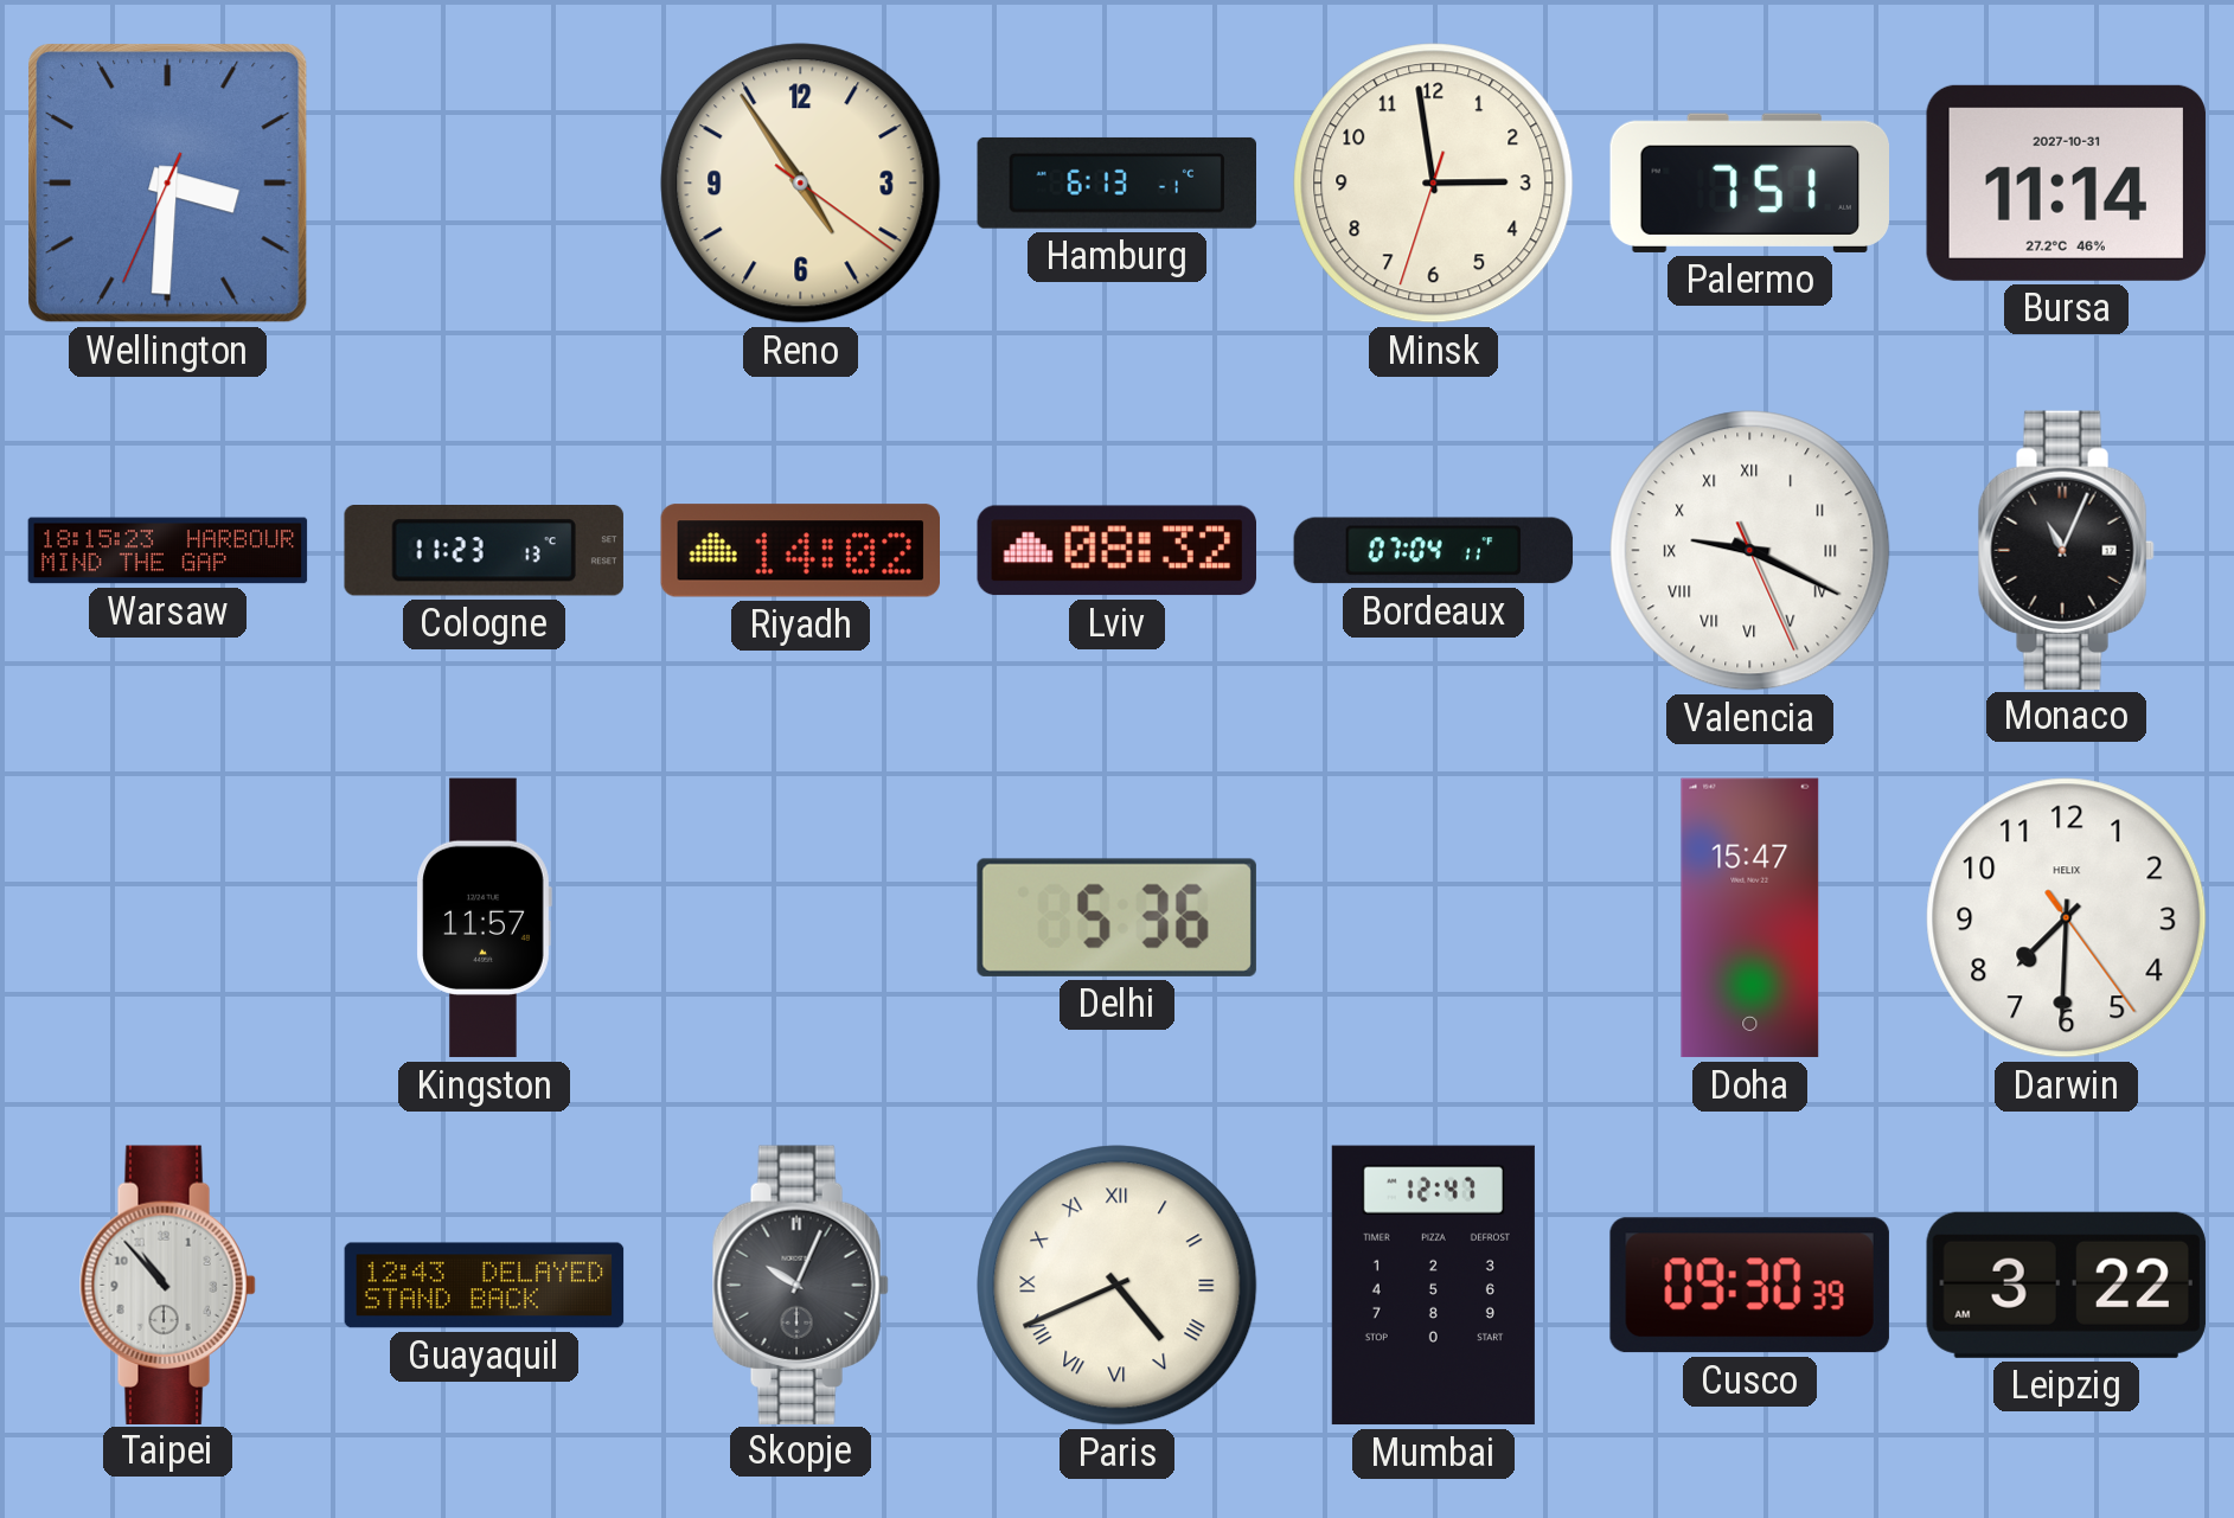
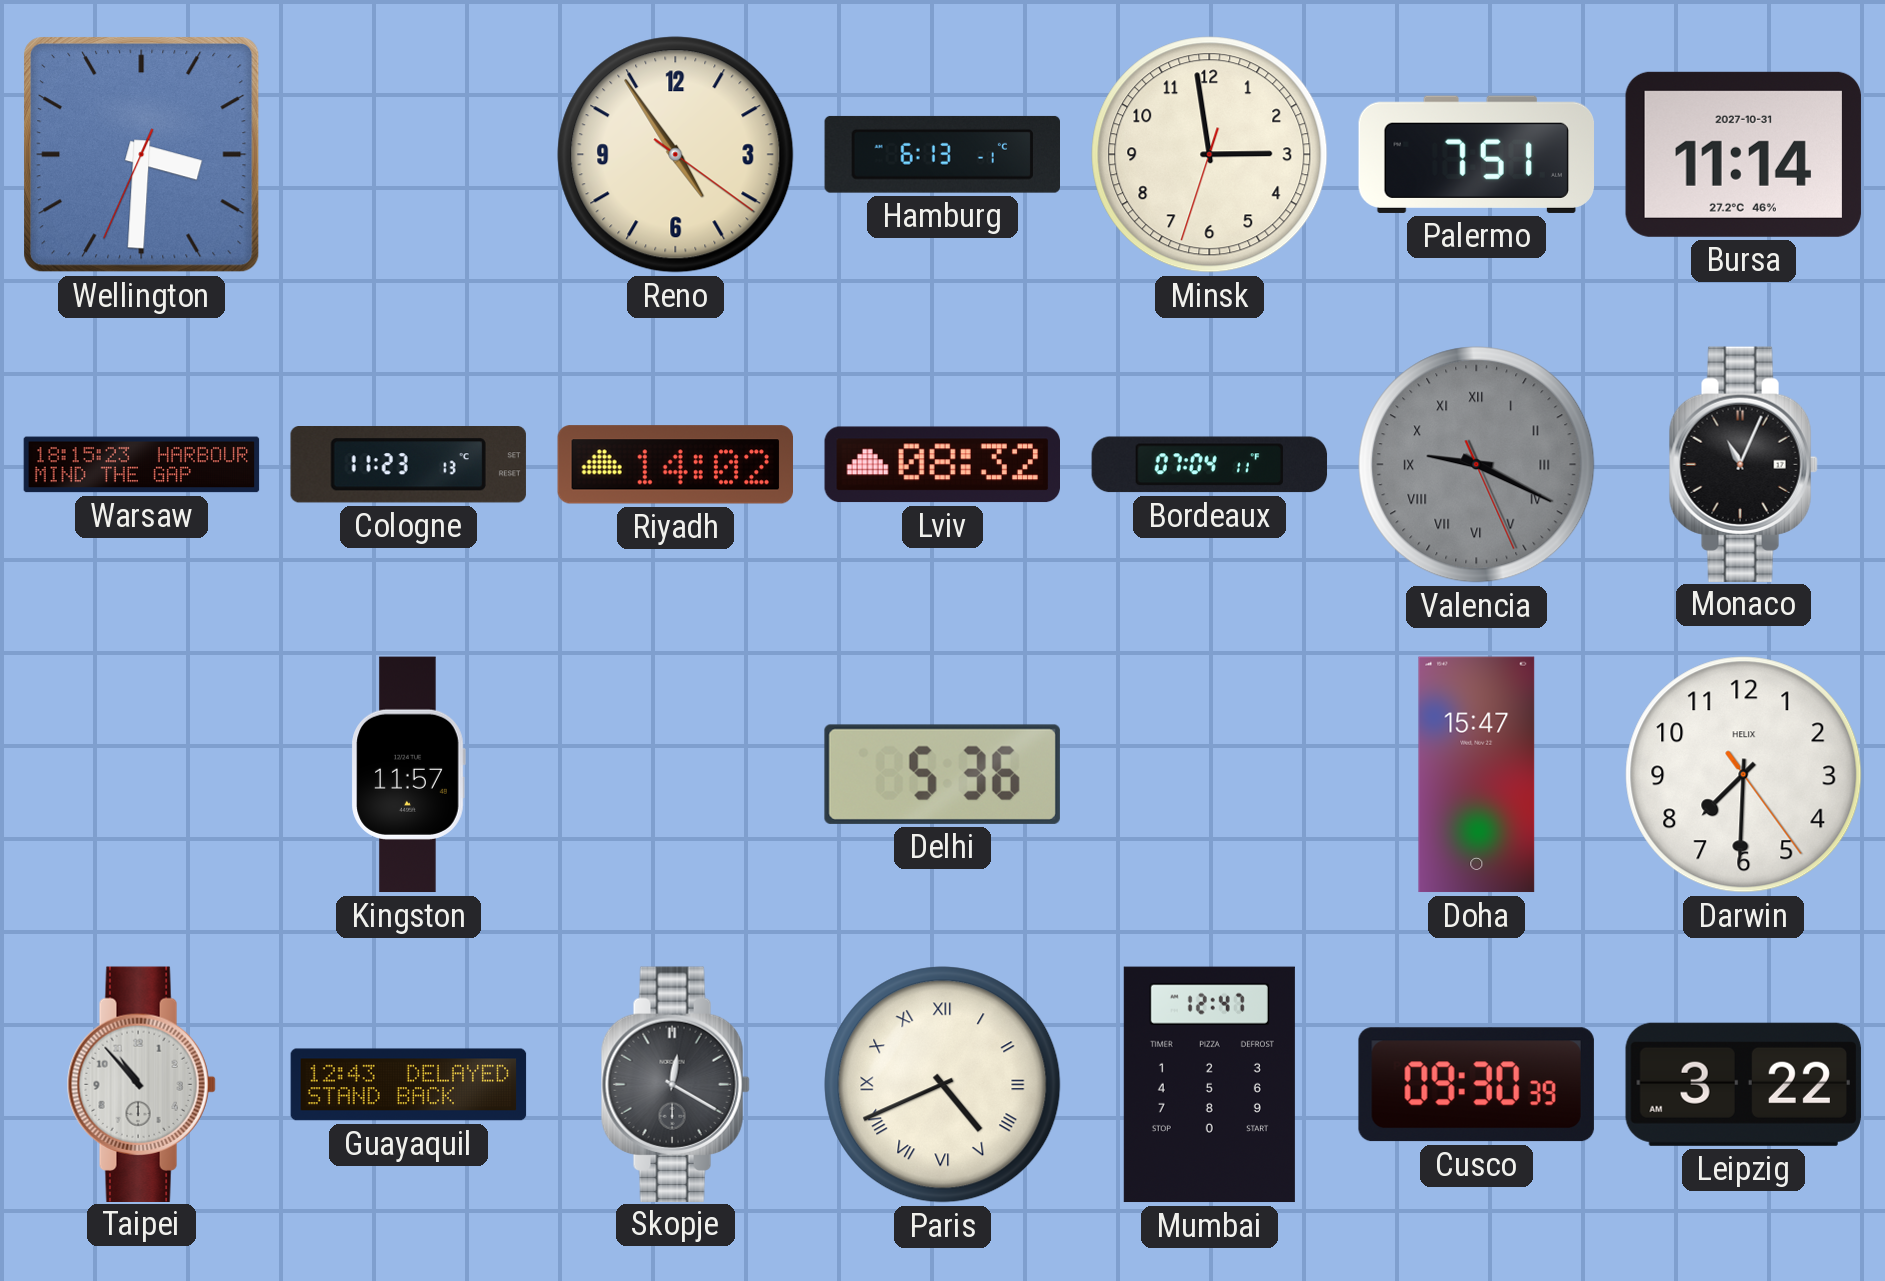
Valencia dial: white -> grey (1477, 465)
Skopje: 10:04 -> 12:20 (675, 1084)
